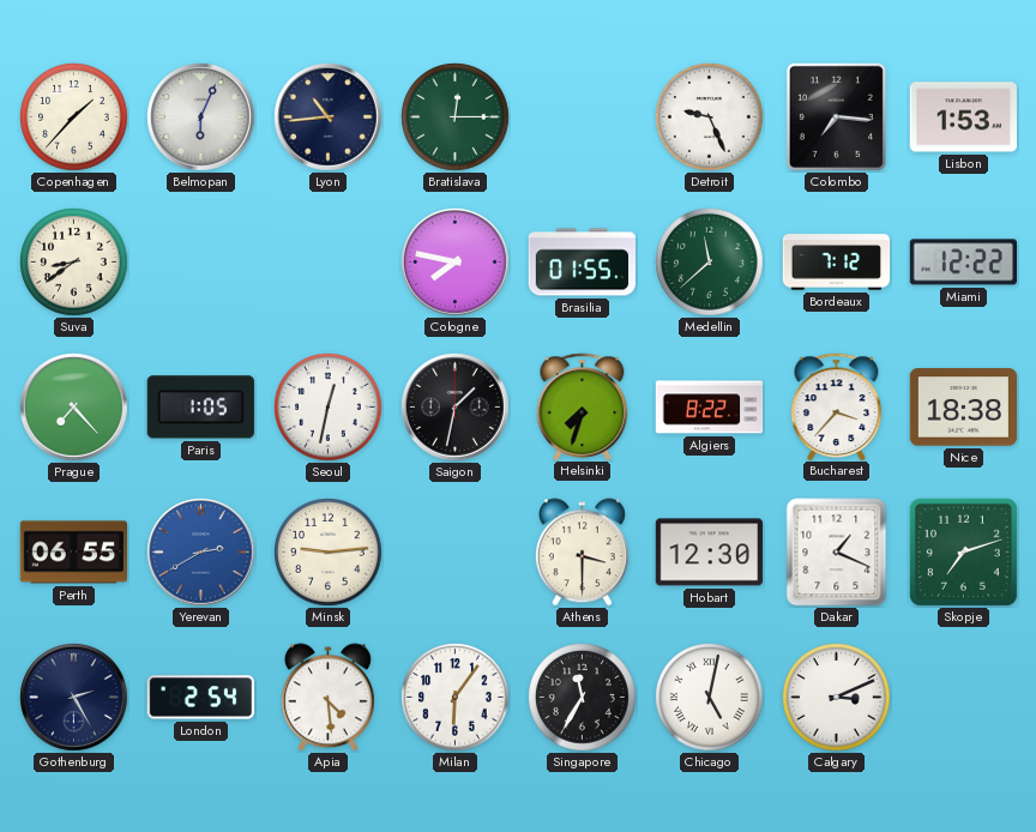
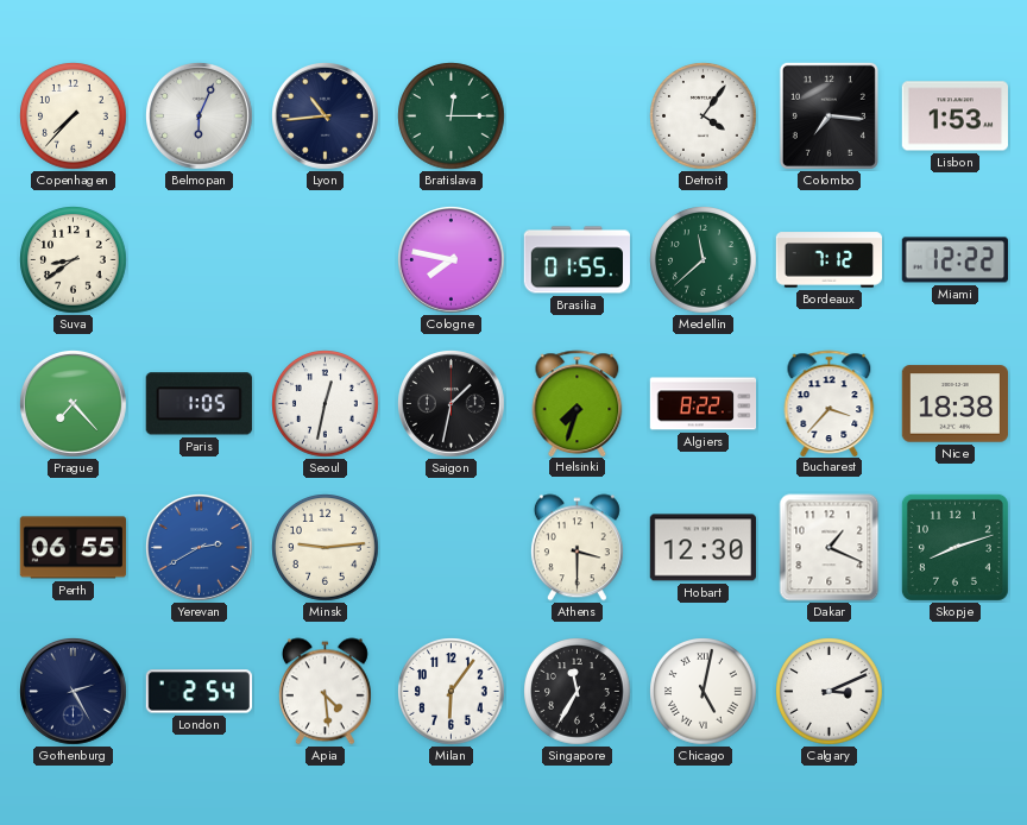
Copenhagen: 1:37 -> 7:37 (74, 116)
Detroit: 9:26 -> 4:06 (704, 116)
Skopje: 7:12 -> 8:12 (954, 547)
